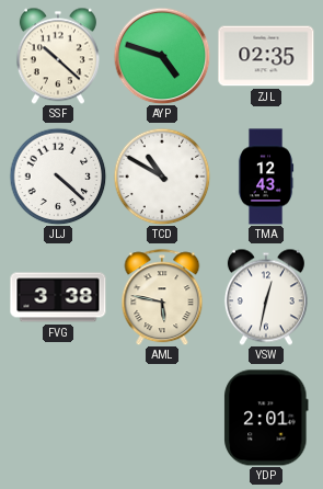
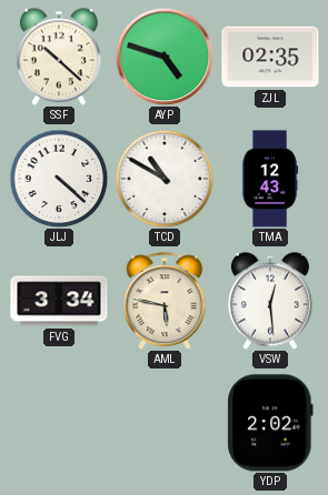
FVG: 3:38 -> 3:34 (59, 301)
VSW: 12:32 -> 12:29 (270, 301)
YDP: 2:01 -> 2:02 (270, 423)
